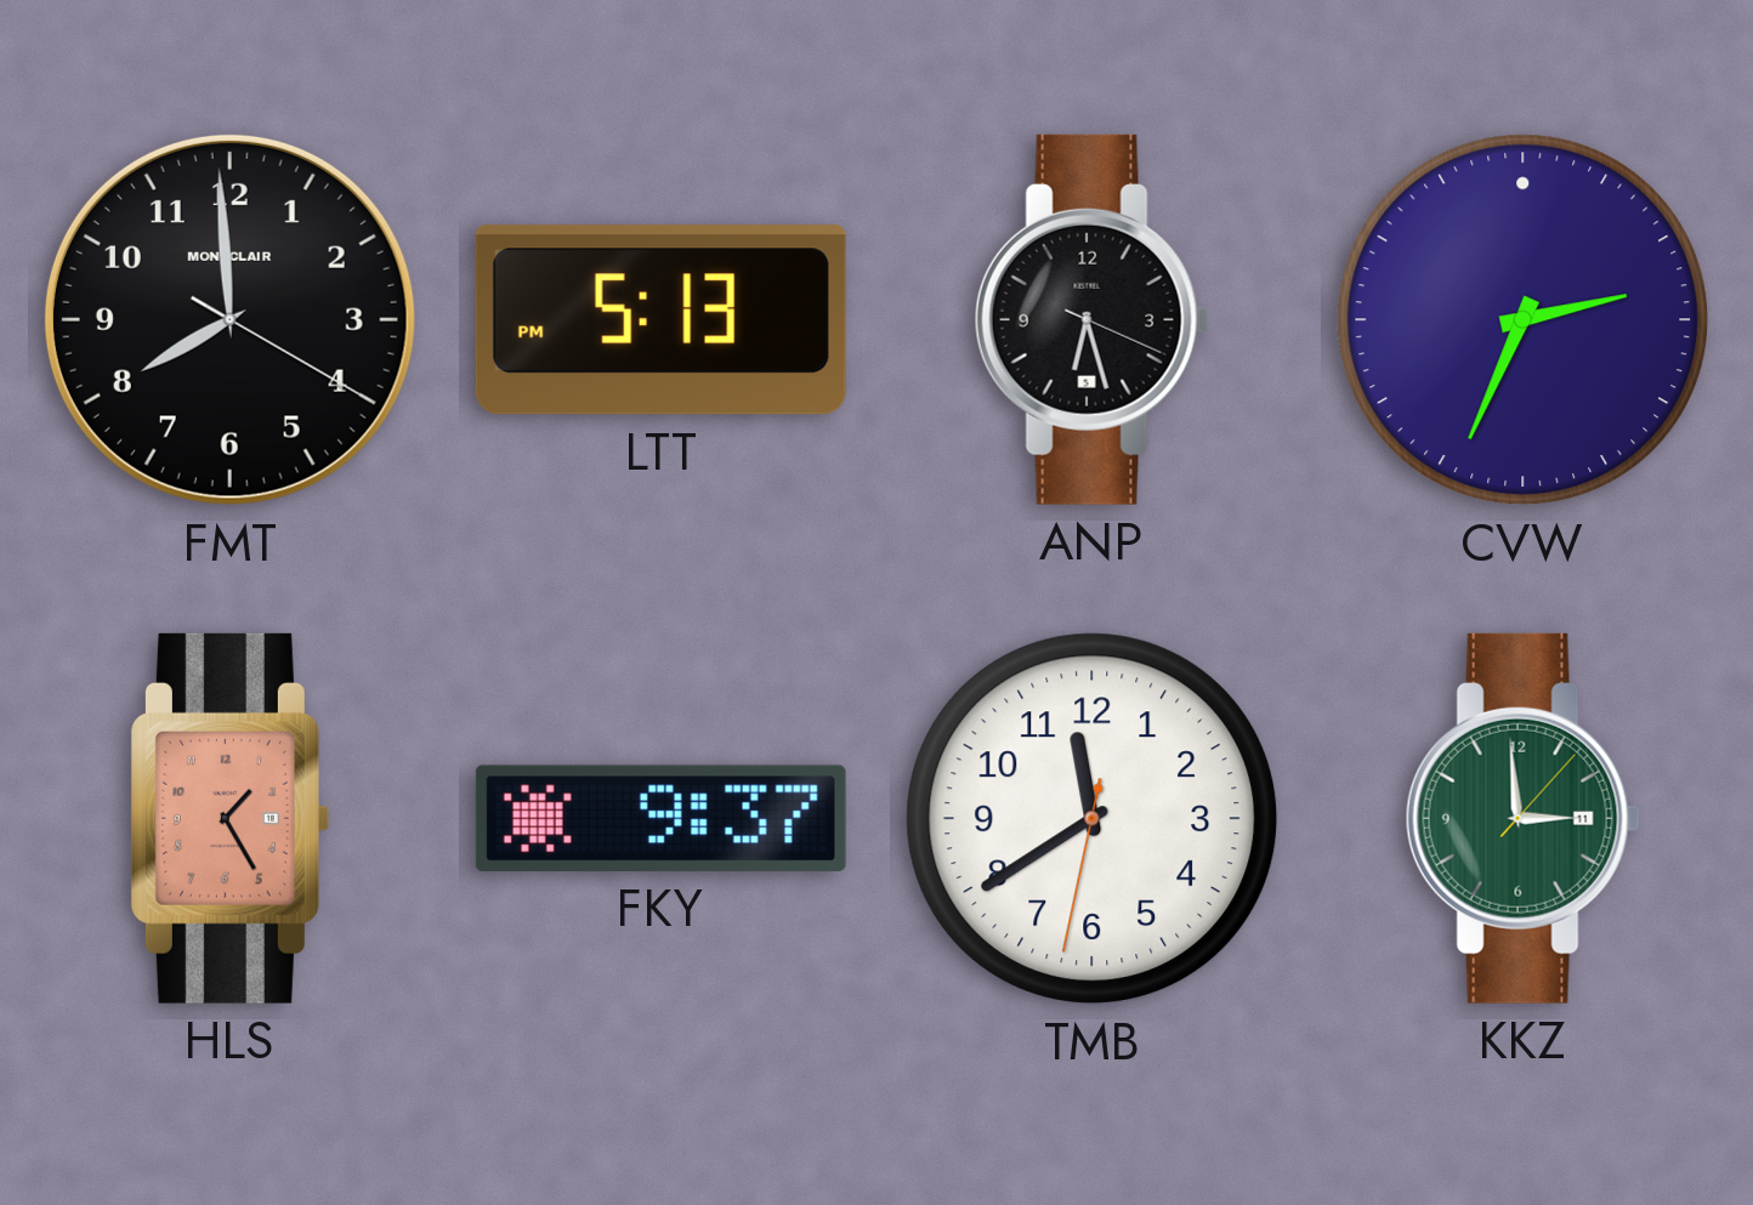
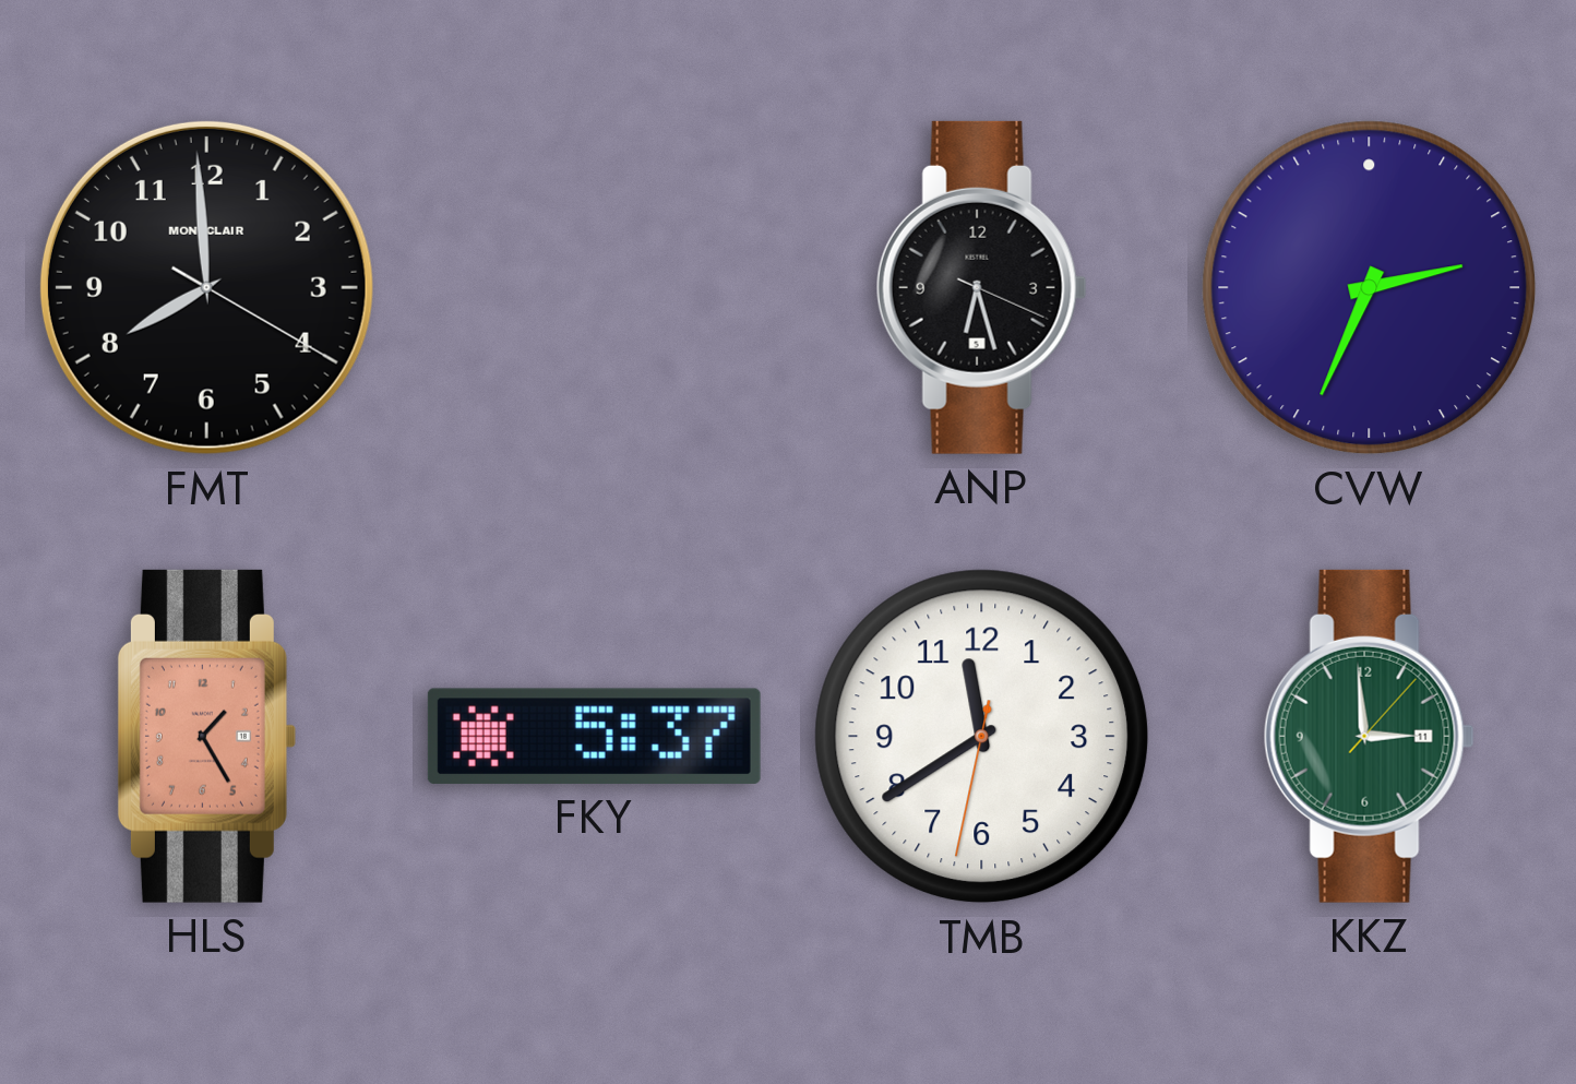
LTT: 5:13 -> none (660, 320)
FKY: 9:37 -> 5:37 (594, 736)
